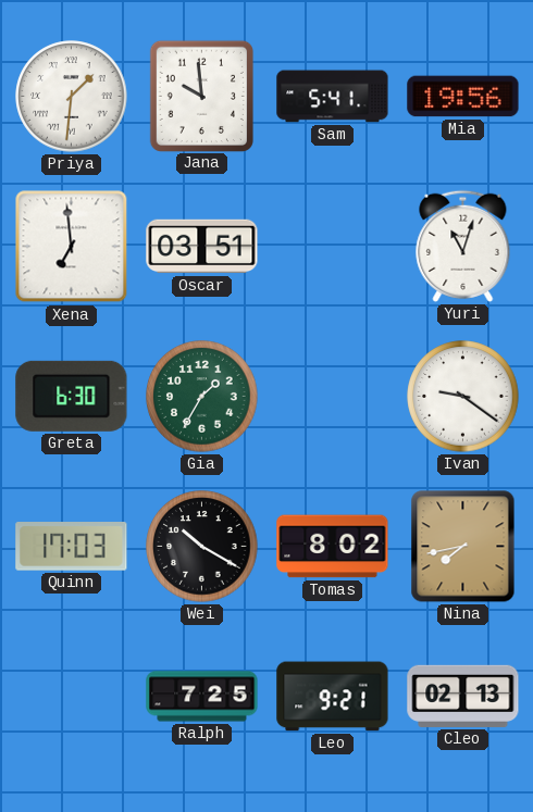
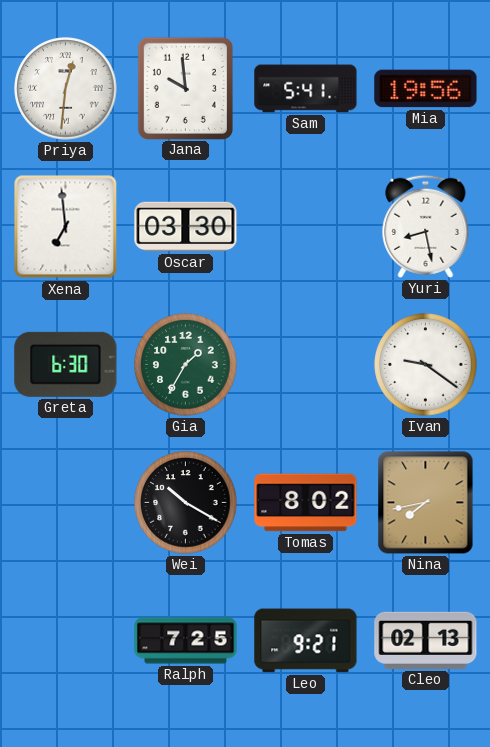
Priya: 1:31 -> 12:31 (66, 89)
Oscar: 03:51 -> 03:30 (186, 227)
Yuri: 11:03 -> 8:28 (426, 226)
Quinn: 17:03 -> none (72, 547)
